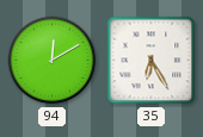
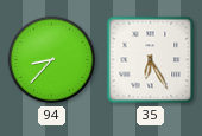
94: 12:10 -> 8:37 (52, 60)
